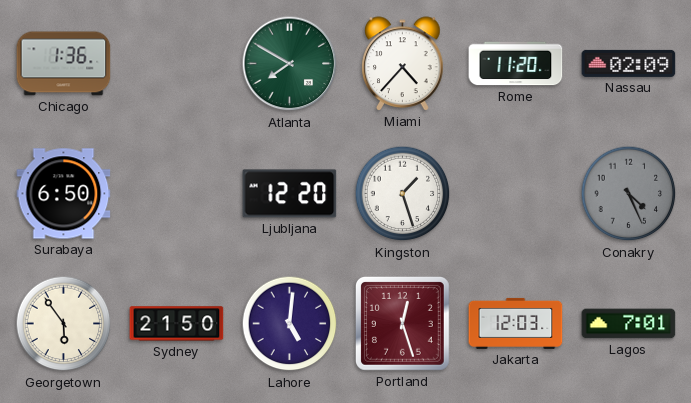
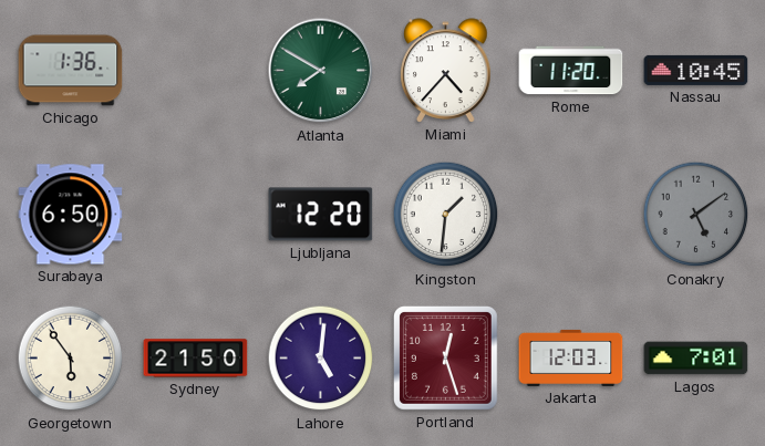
Nassau: 02:09 -> 10:45 (696, 70)
Kingston: 1:27 -> 1:31 (446, 215)
Conakry: 4:26 -> 5:09 (696, 215)
